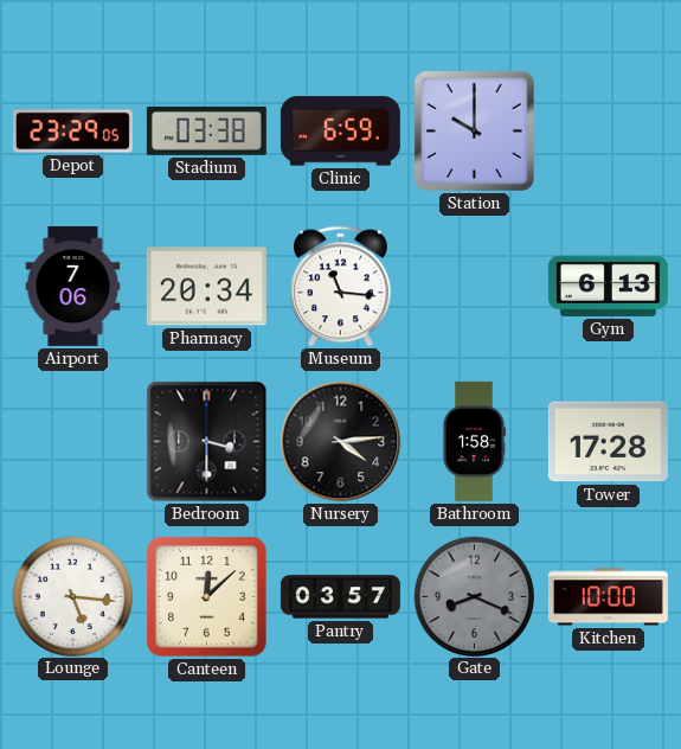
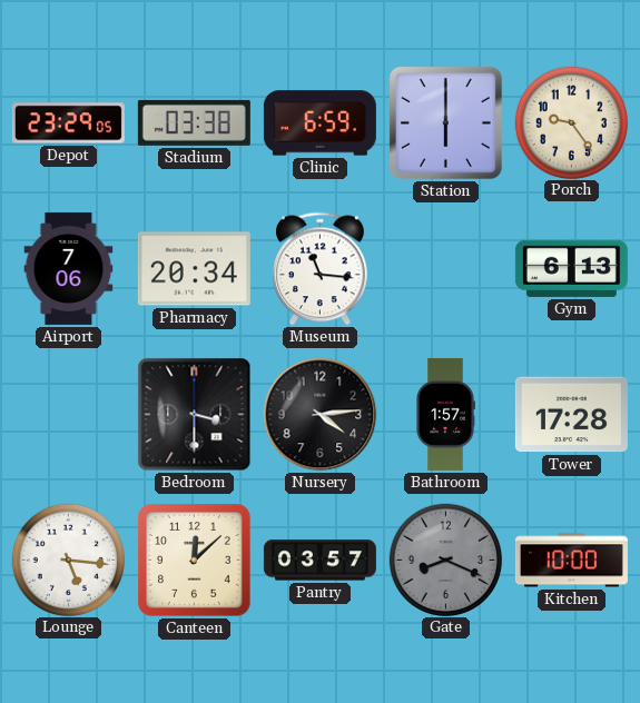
Station: 10:00 -> 6:00 (445, 122)
Porch: none -> 9:24 (571, 122)
Bathroom: 1:58 -> 1:57 (445, 414)
